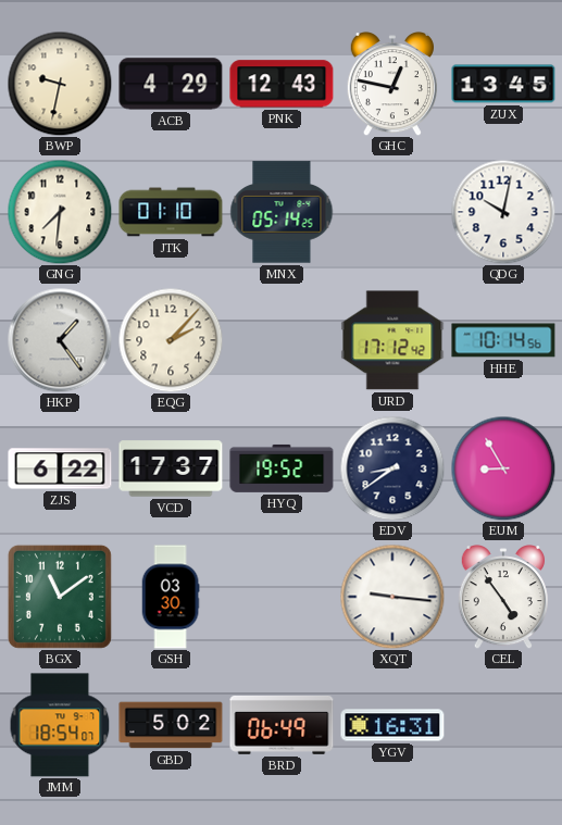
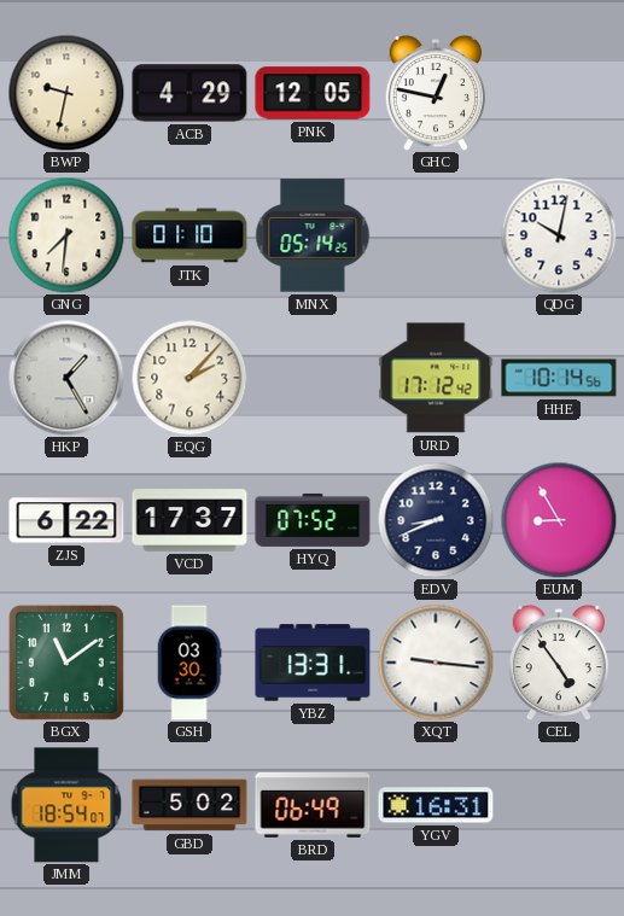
PNK: 12:43 -> 12:05 (313, 93)
ZUX: 13:45 -> none (503, 84)
HKP: 1:24 -> 1:25 (66, 378)
HYQ: 19:52 -> 07:52 (313, 520)
EDV: 8:39 -> 8:41 (436, 520)
YBZ: none -> 13:31 (313, 663)
